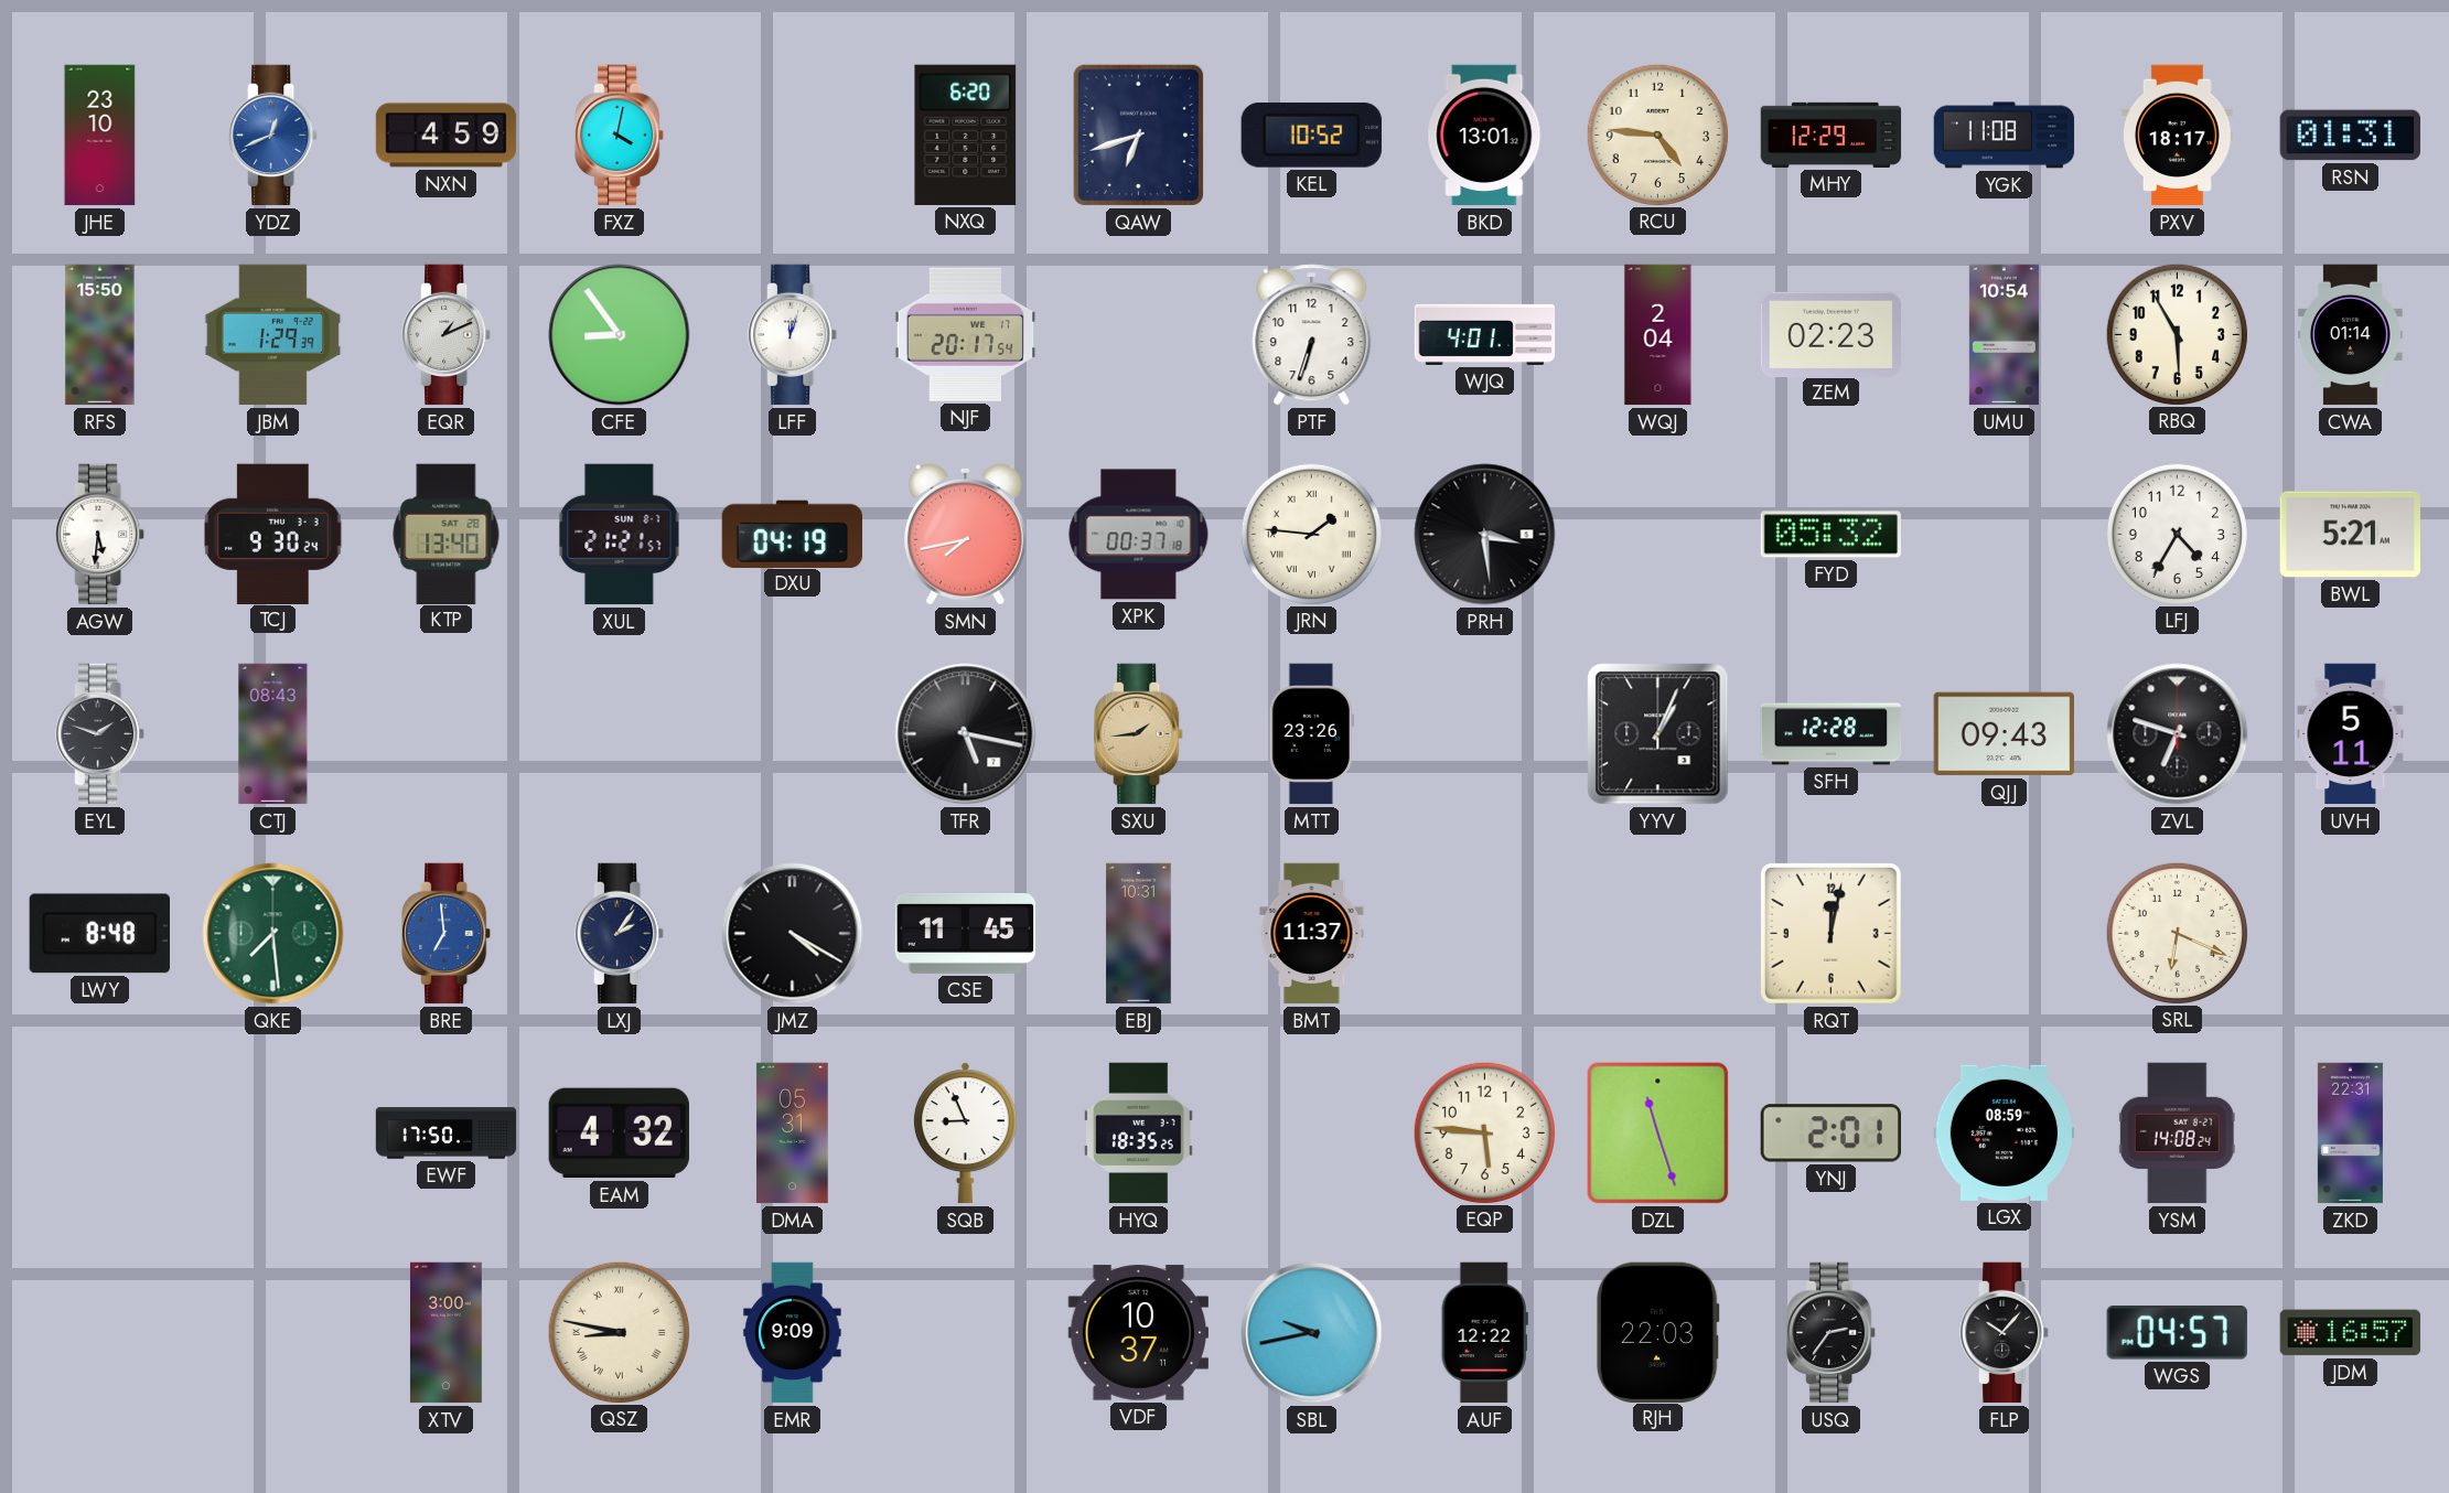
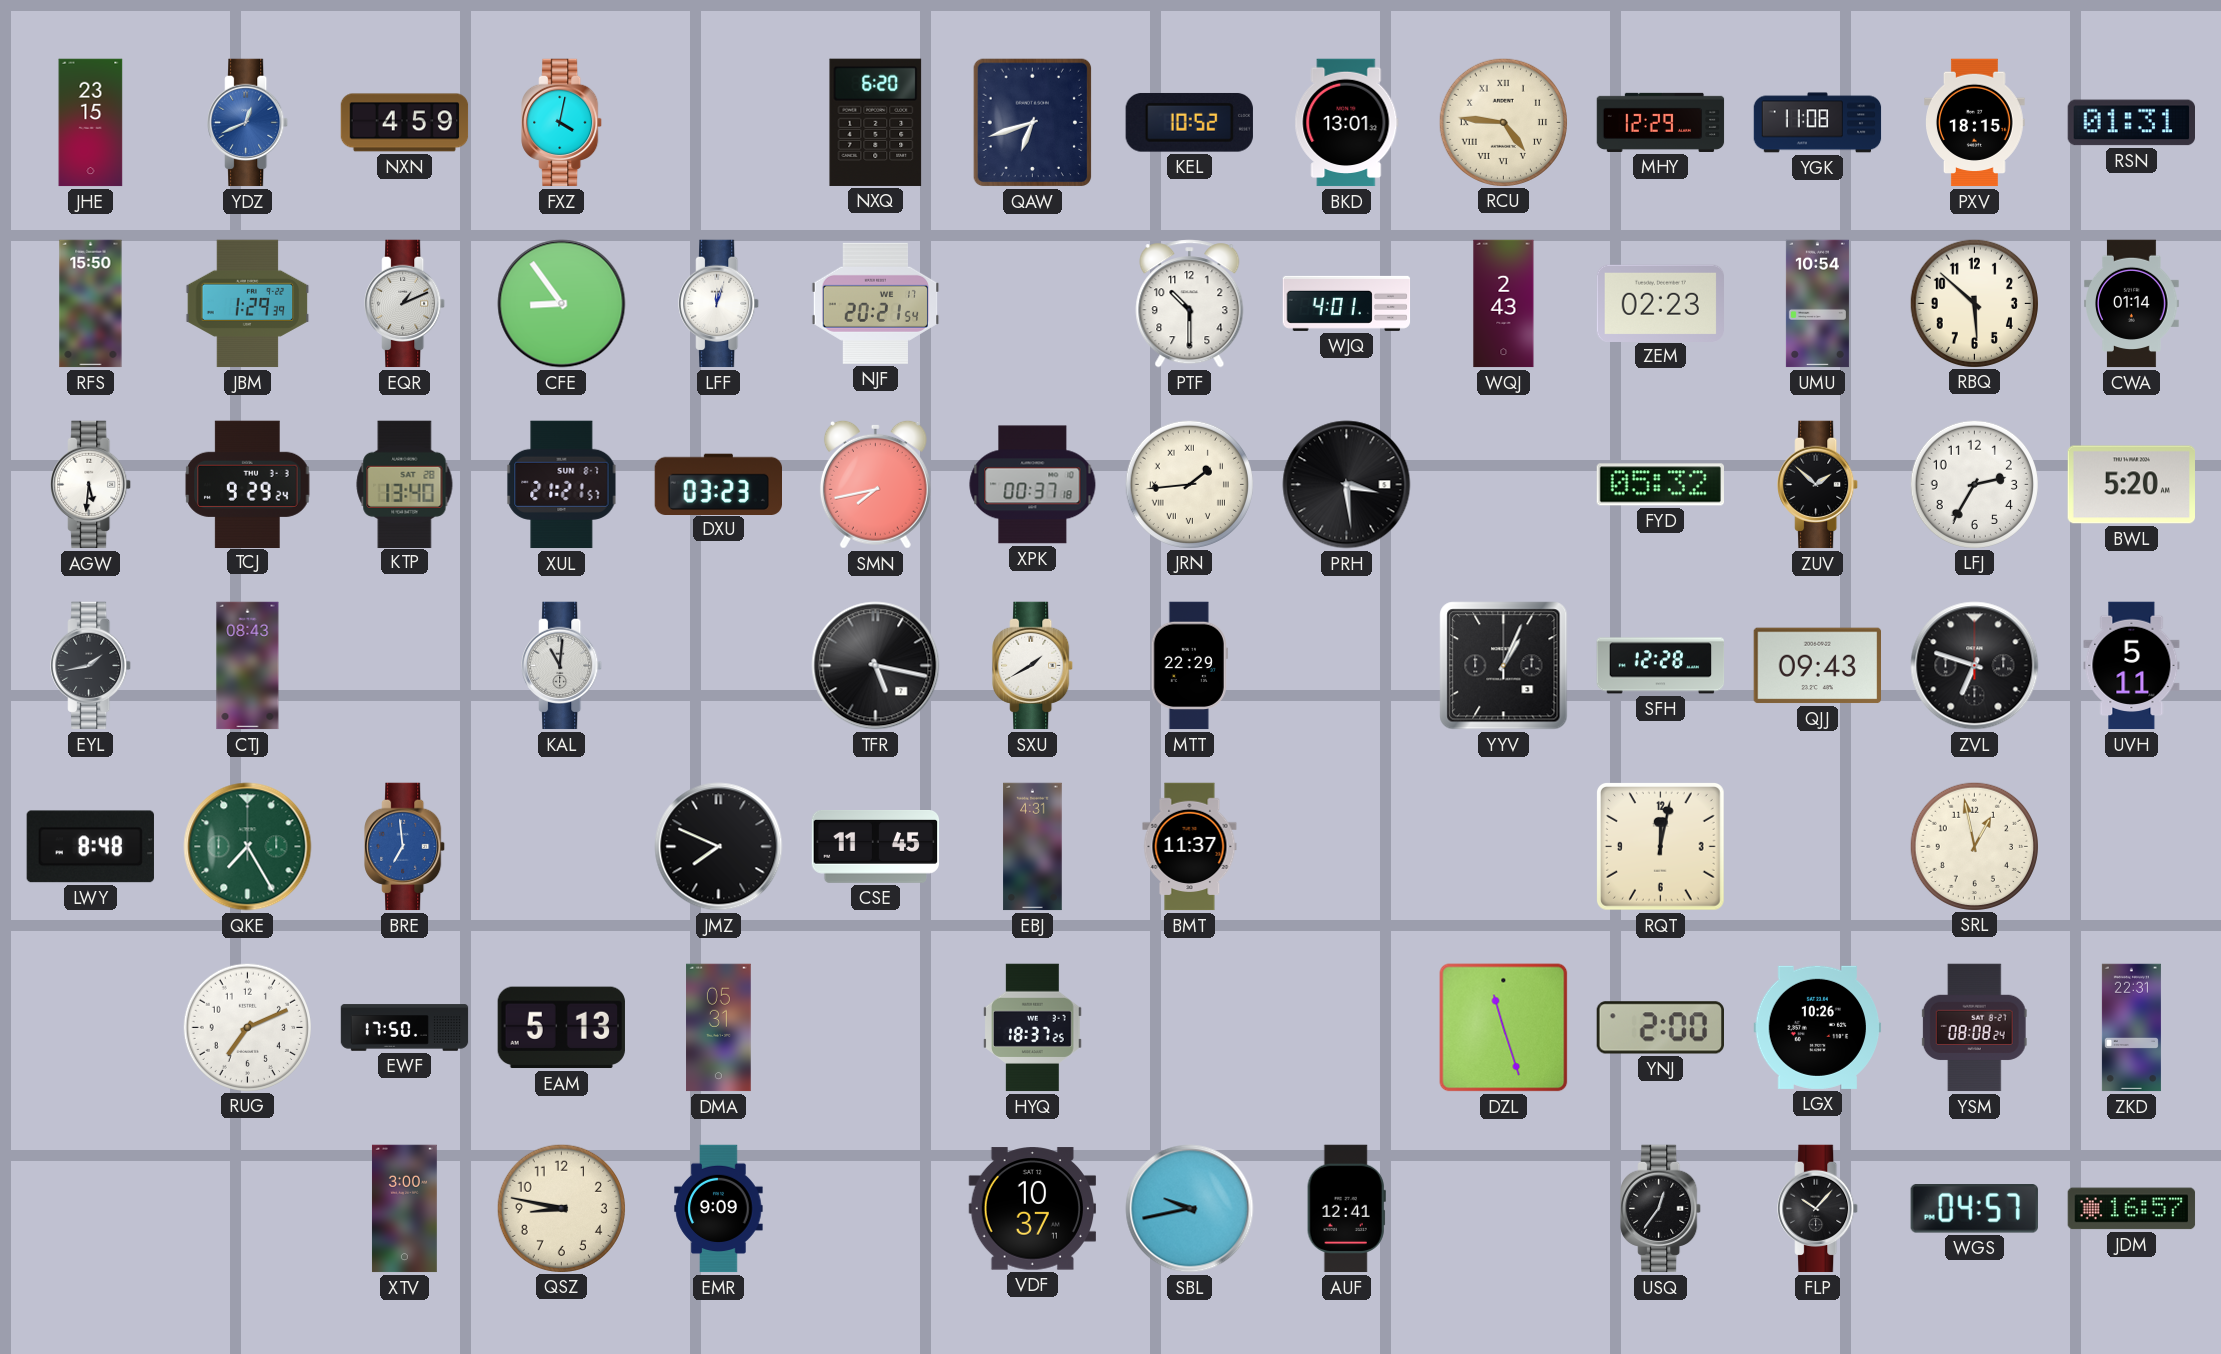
JHE: 23:10 -> 23:15 (91, 123)
RCU numerals: Arabic -> Roman (1503, 122)
PXV: 18:17 -> 18:15 (1975, 123)
NJF: 20:17 -> 20:21 (876, 303)
PTF: 6:33 -> 10:30 (1190, 304)
WQJ: 2:04 -> 2:43 (1504, 304)
RBQ: 5:55 -> 5:52 (1974, 303)
TCJ: 9:30 -> 9:29 (248, 484)
DXU: 04:19 -> 03:23 (718, 484)
JRN: 1:46 -> 1:44 (1189, 484)
ZUV: none -> 1:52 (1818, 485)
LFJ: 4:35 -> 2:35 (1974, 484)
BWL: 5:21 -> 5:20 (2132, 485)
EYL: 1:48 -> 1:43 (91, 666)
KAL: none -> 11:01 (562, 666)
SXU: 1:44 -> 1:40 (1033, 666)
SXU dial: champagne -> white (1033, 666)
MTT: 23:26 -> 22:29 (1189, 666)
QKE: 7:29 -> 7:25 (248, 847)
LXJ: 2:06 -> none (620, 934)
JMZ: 4:20 -> 7:49 (719, 847)
EBJ: 10:31 -> 4:31 (1033, 847)
SRL: 6:19 -> 12:58 (1974, 846)
RUG: none -> 7:11 (247, 1027)
EAM: 4:32 -> 5:13 (561, 1028)
SQB: 8:56 -> none (965, 1134)
HYQ: 18:35 -> 18:37 (1033, 1028)
EQP: 5:46 -> none (1484, 1132)
YNJ: 2:01 -> 2:00 (1660, 1028)
LGX: 08:59 -> 10:26 (1818, 1027)
YSM: 14:08 -> 08:08 (1974, 1028)
QSZ numerals: Roman -> Arabic (561, 1208)
AUF: 12:22 -> 12:41 (1346, 1209)
RJH: 22:03 -> none (1657, 1332)
USQ: 2:36 -> 12:36 (1661, 1209)
